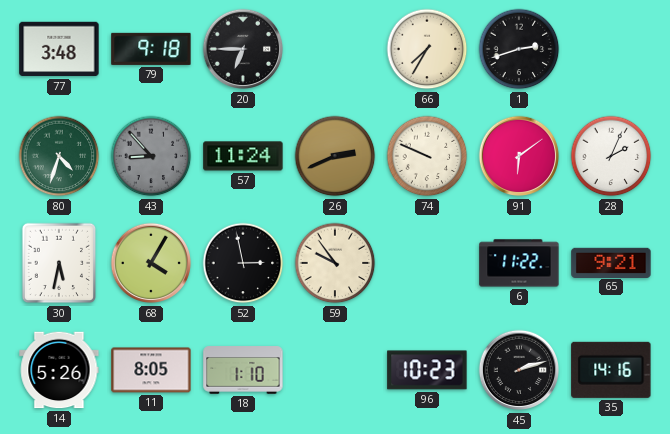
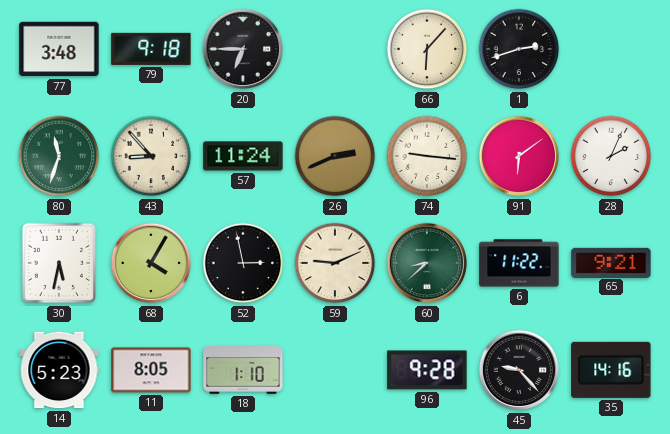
66: 7:35 -> 6:07 (427, 49)
80: 4:33 -> 11:33 (59, 156)
43 dial: grey -> cream (151, 156)
74: 9:49 -> 9:16 (427, 156)
59: 9:54 -> 9:11 (335, 263)
60: none -> 8:38 (427, 263)
14: 5:26 -> 5:23 (59, 370)
96: 10:23 -> 9:28 (427, 370)
45: 2:12 -> 9:23 (519, 370)
